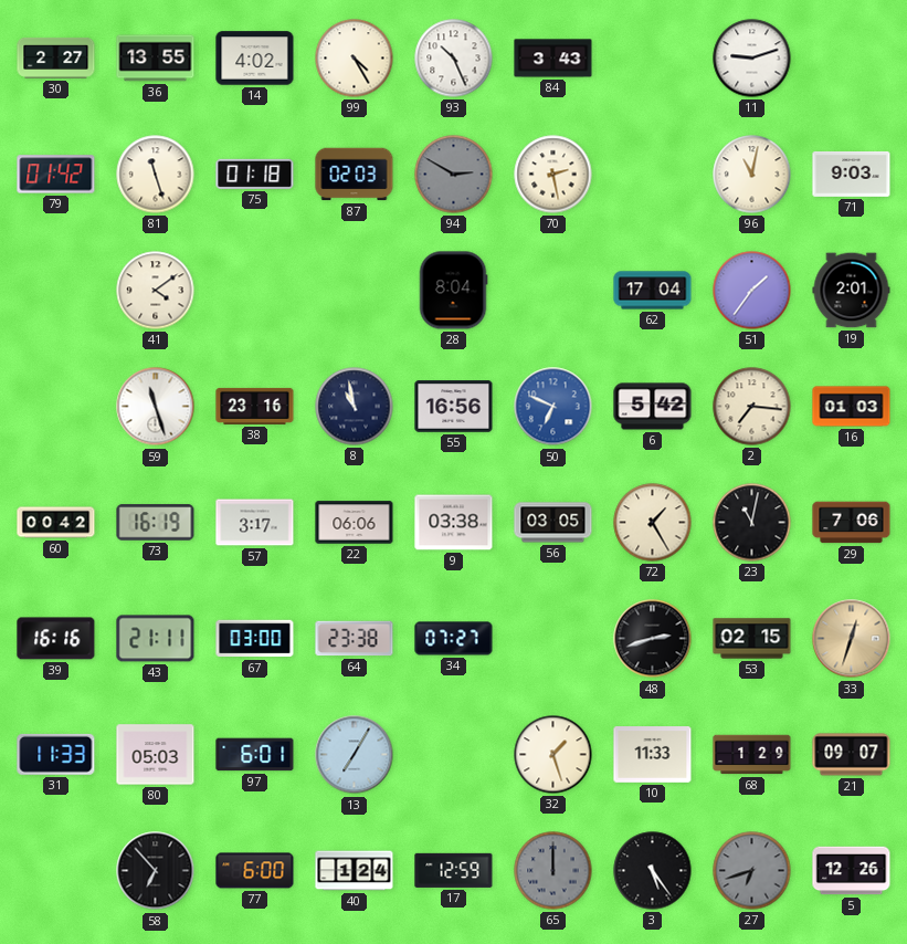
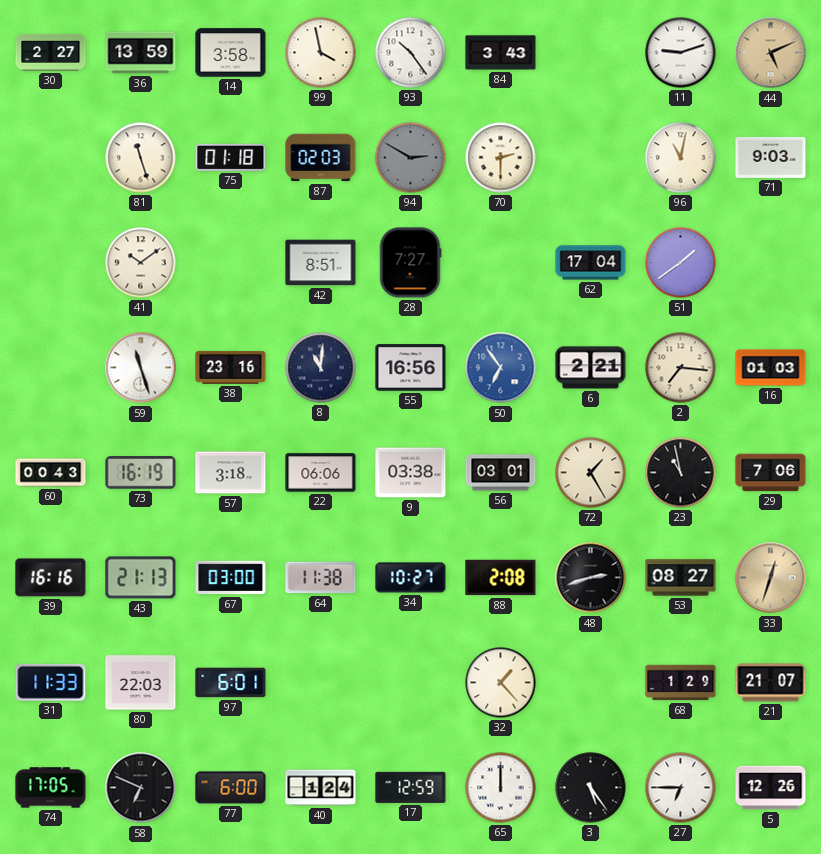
36: 13:55 -> 13:59 (141, 53)
14: 4:02 -> 3:58 (231, 53)
99: 4:25 -> 3:58 (321, 53)
93: 10:26 -> 10:24 (411, 53)
44: none -> 5:11 (771, 53)
79: 01:42 -> none (56, 175)
70: 2:28 -> 2:30 (501, 158)
41: 4:09 -> 10:09 (141, 263)
42: none -> 8:51 (321, 263)
28: 8:04 -> 7:27 (410, 263)
51: 1:36 -> 1:39 (681, 263)
19: 2:01 -> none (852, 291)
8: 10:58 -> 11:01 (321, 368)
50: 6:49 -> 6:54 (501, 368)
6: 5:42 -> 2:21 (591, 368)
60: 00:42 -> 00:43 (51, 473)
57: 3:17 -> 3:18 (231, 473)
56: 03:05 -> 03:01 (501, 473)
23: 11:02 -> 10:58 (681, 473)
43: 21:11 -> 21:13 (141, 578)
64: 23:38 -> 11:38 (321, 578)
34: 07:27 -> 10:27 (411, 578)
88: none -> 2:08 (501, 578)
53: 02:15 -> 08:27 (681, 578)
80: 05:03 -> 22:03 (141, 683)
13: 7:05 -> none (355, 755)
32: 1:27 -> 1:23 (501, 683)
10: 11:33 -> none (653, 755)
21: 09:07 -> 21:07 (771, 683)
74: none -> 17:05 (51, 788)
58: 6:53 -> 6:49 (141, 788)
65 dial: grey -> white (501, 788)
27: 6:42 -> 6:45 (681, 788)
27 dial: grey -> white (681, 788)
